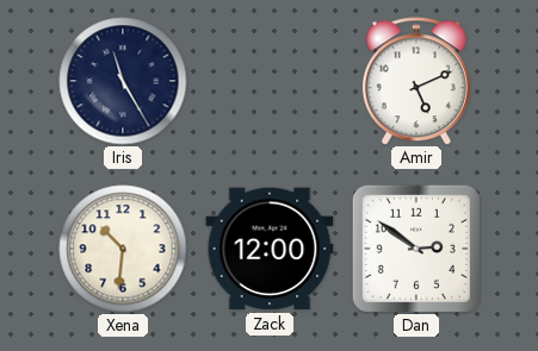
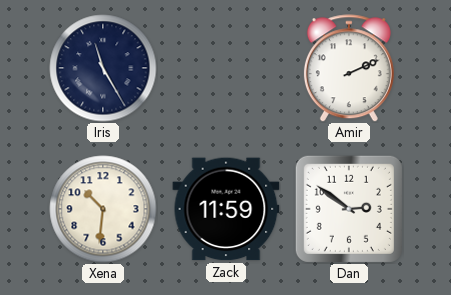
Amir: 5:11 -> 2:11 (349, 68)
Zack: 12:00 -> 11:59 (226, 209)
